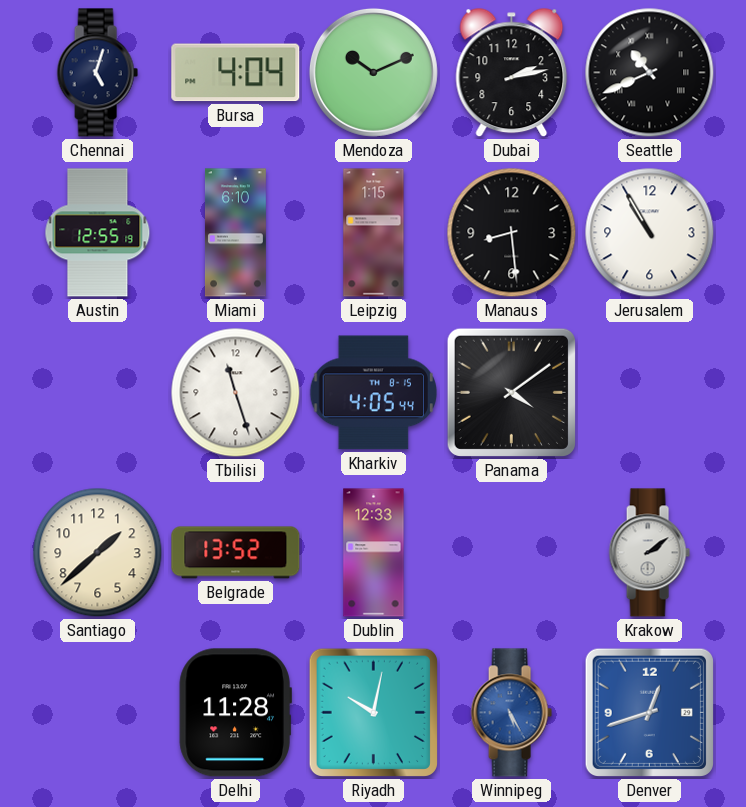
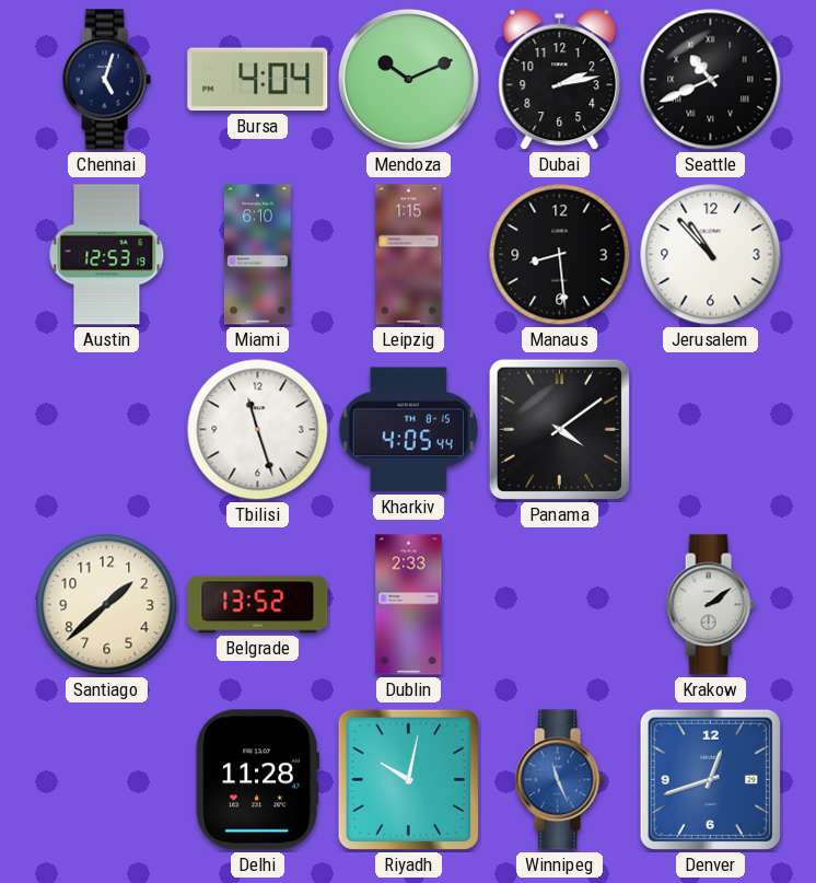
Austin: 12:55 -> 12:53 (107, 255)
Jerusalem: 10:55 -> 10:53 (711, 255)
Dublin: 12:33 -> 2:33 (409, 605)
Winnipeg: 5:25 -> 11:26 (559, 780)
